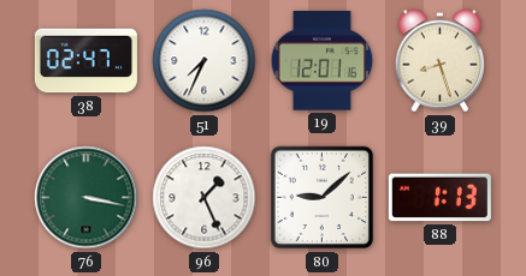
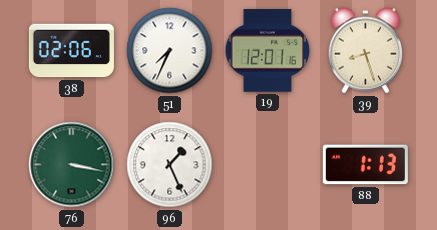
38: 02:47 -> 02:06 (71, 51)
80: 9:08 -> none (323, 198)
